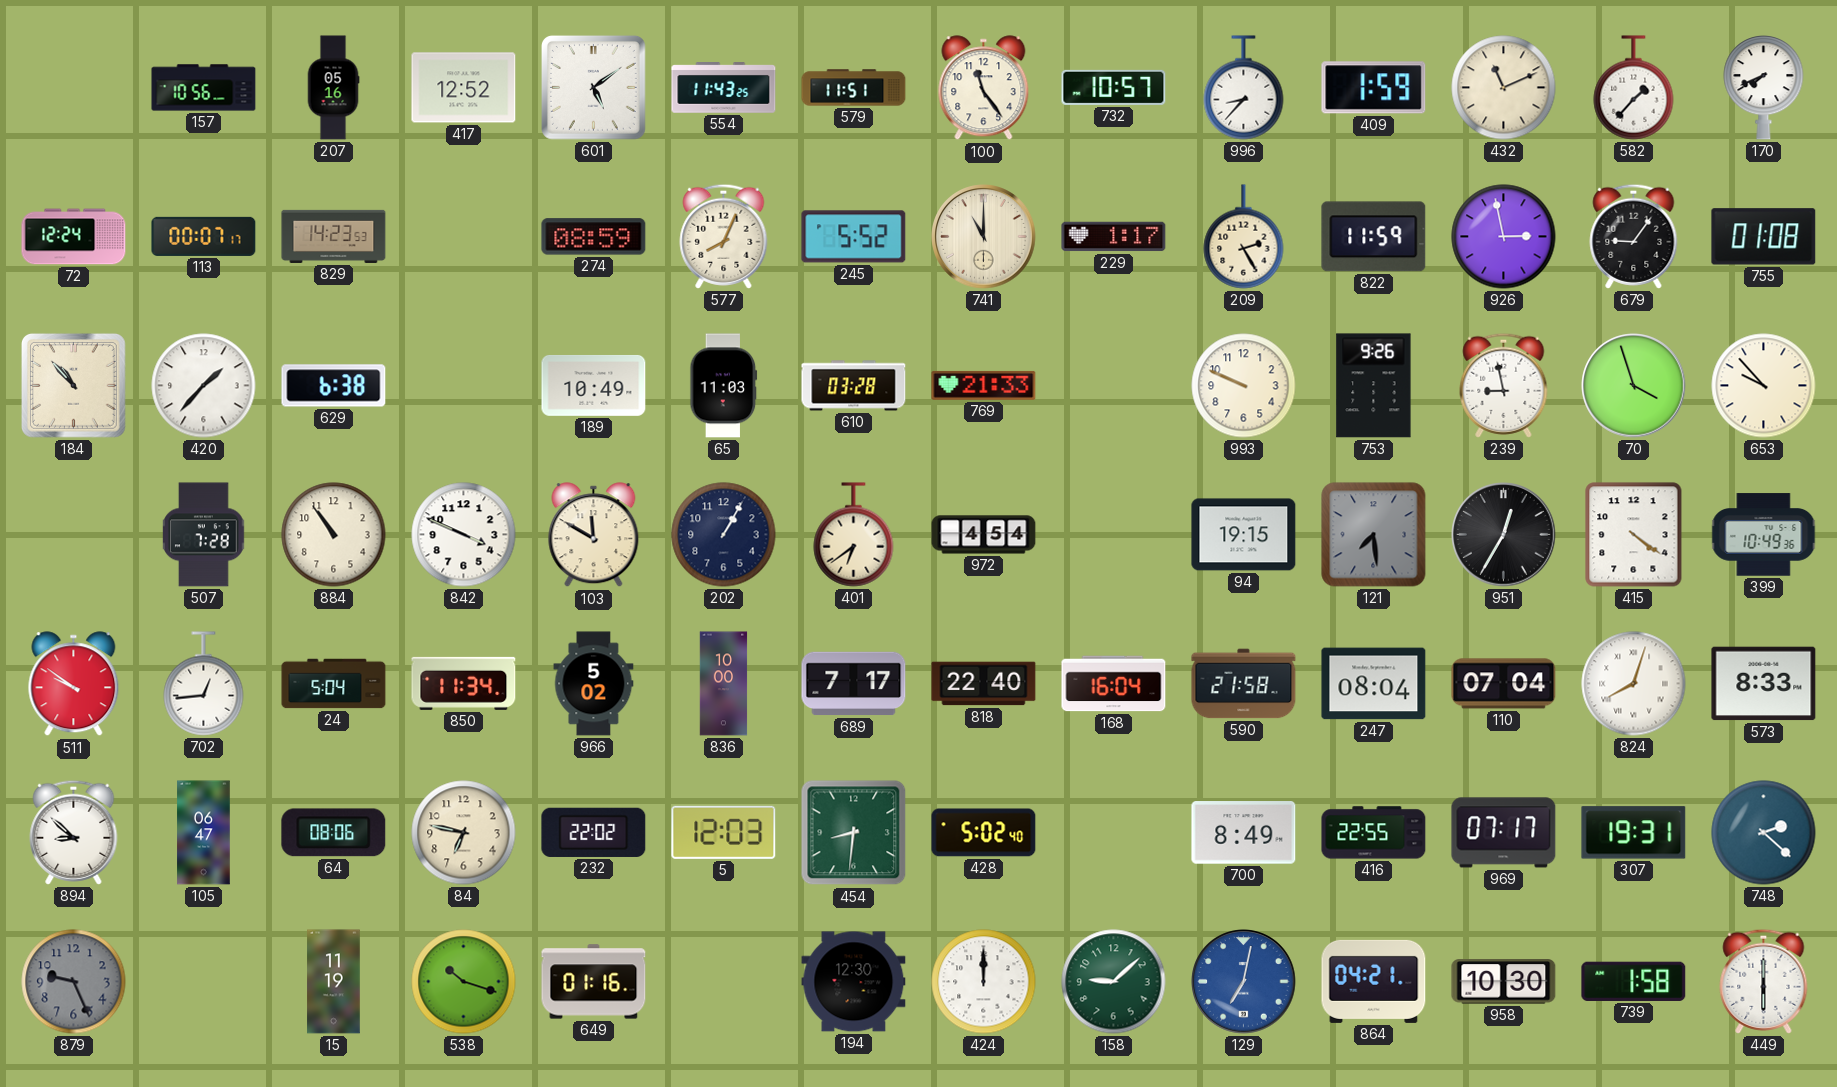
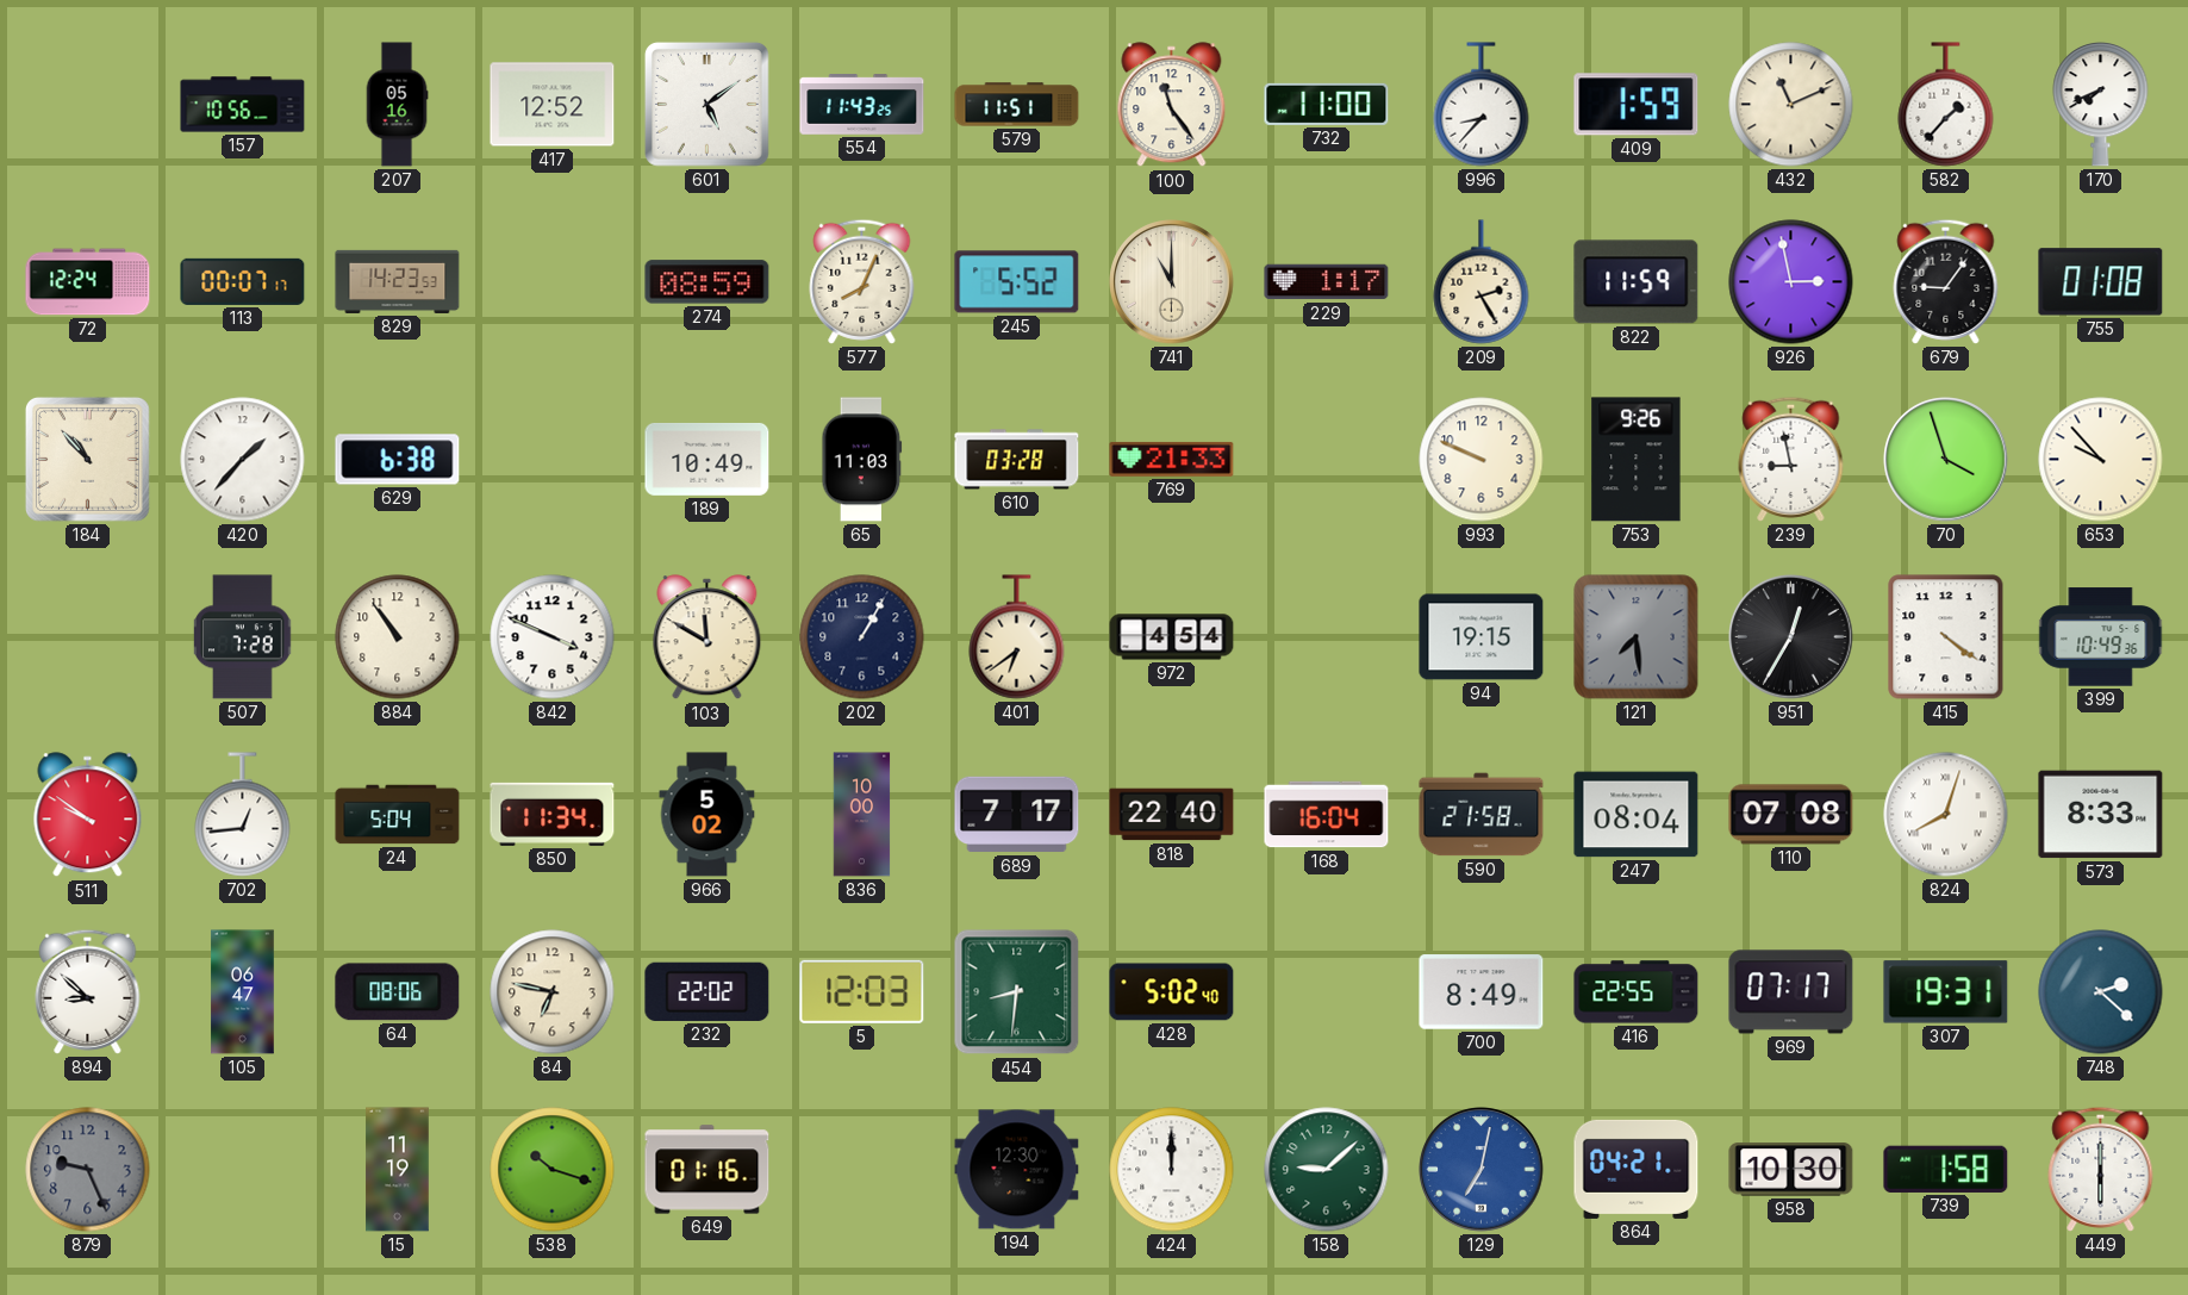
732: 10:57 -> 11:00 (1327, 104)
110: 07:04 -> 07:08 (1791, 815)
